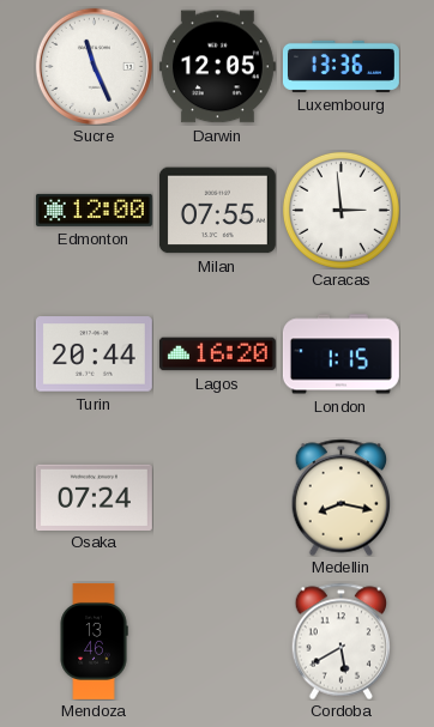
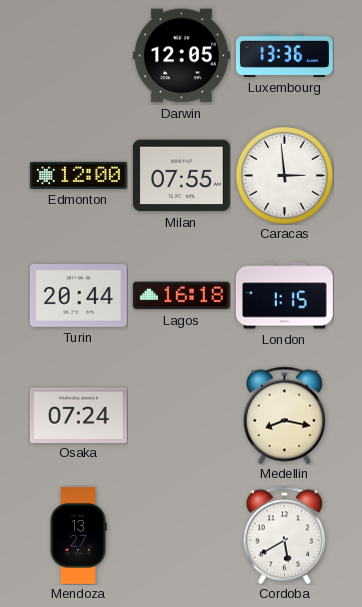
Sucre: 11:26 -> none (94, 66)
Lagos: 16:20 -> 16:18 (181, 296)
Mendoza: 13:46 -> 13:27 (78, 535)
